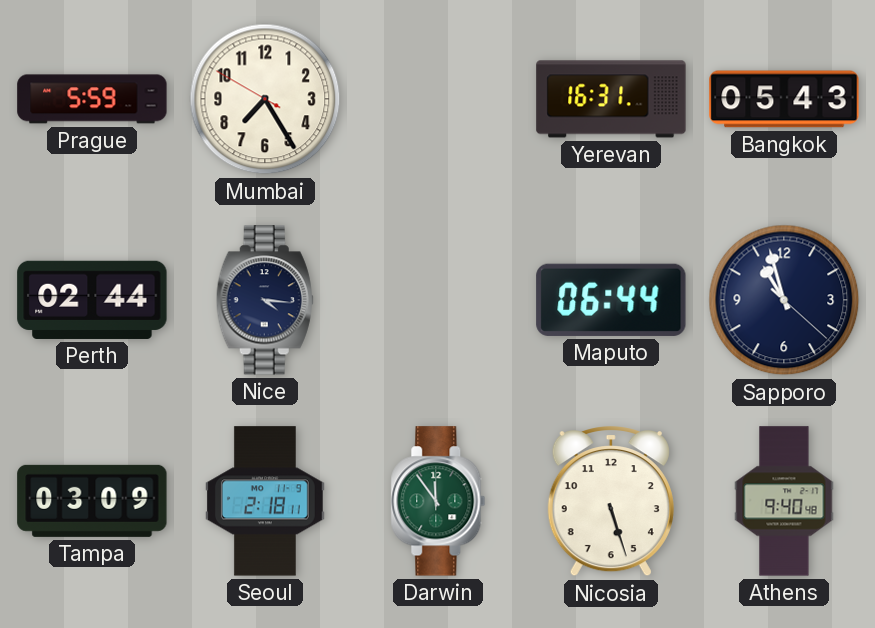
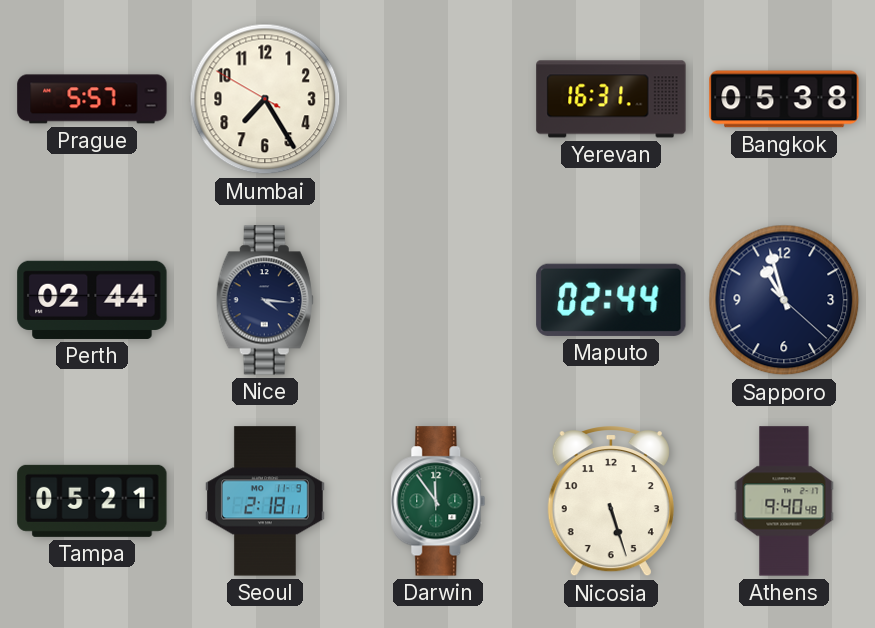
Prague: 5:59 -> 5:57 (92, 99)
Bangkok: 05:43 -> 05:38 (784, 99)
Maputo: 06:44 -> 02:44 (611, 300)
Tampa: 03:09 -> 05:21 (92, 501)
